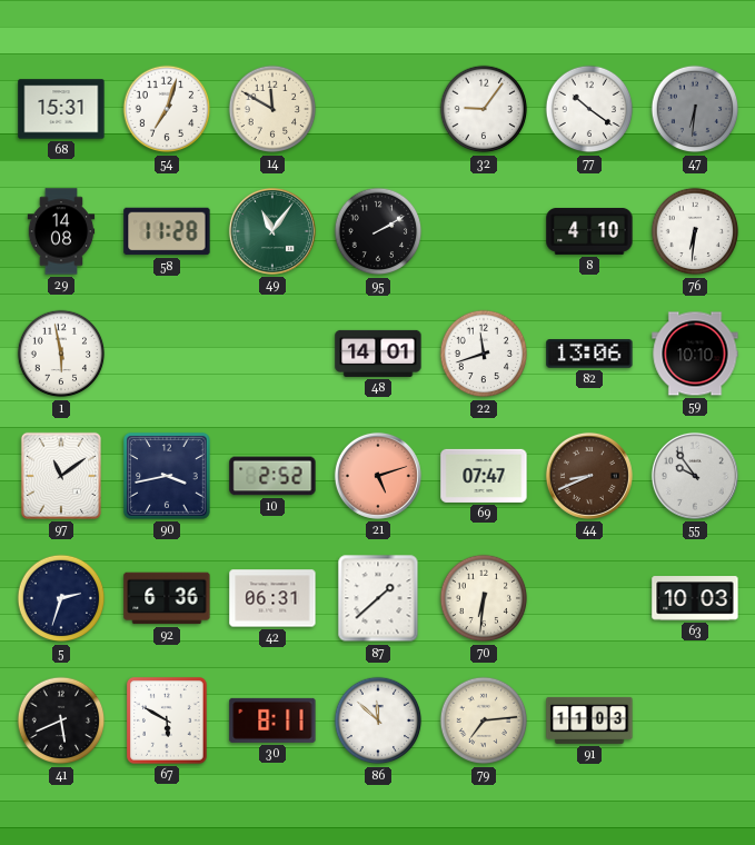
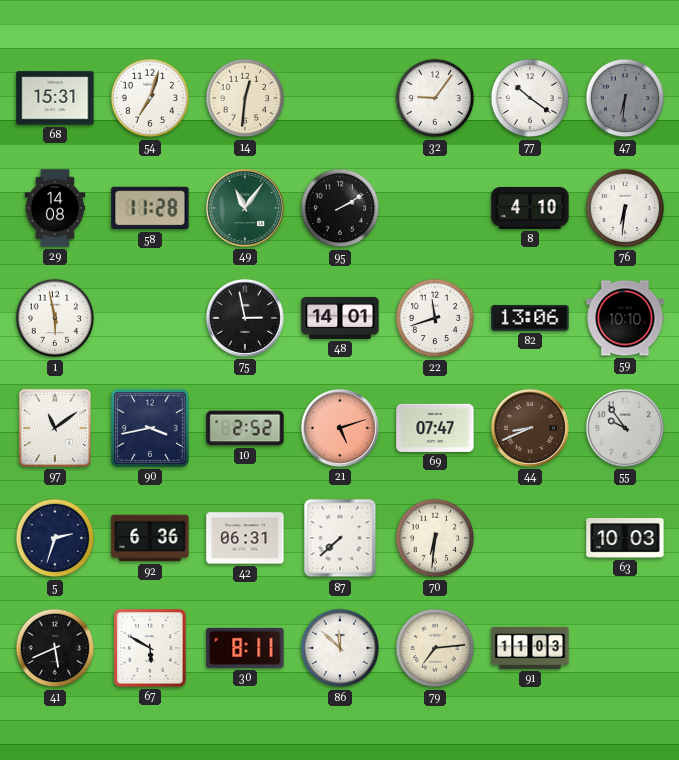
14: 11:50 -> 12:31 (245, 98)
75: none -> 2:58 (245, 318)
87: 1:38 -> 7:38 (340, 538)
